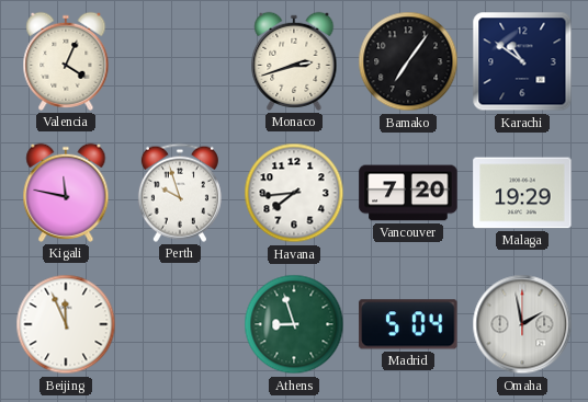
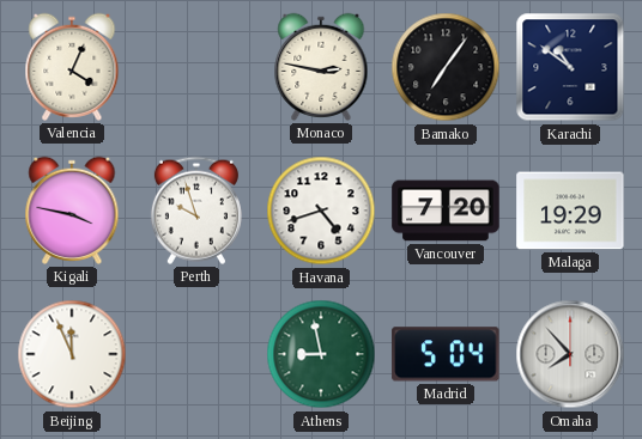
Monaco: 2:42 -> 2:47 (321, 67)
Kigali: 11:47 -> 3:47 (72, 211)
Havana: 7:44 -> 4:42 (321, 211)
Athens: 8:57 -> 8:58 (321, 354)
Omaha: 1:58 -> 7:53 (570, 354)
